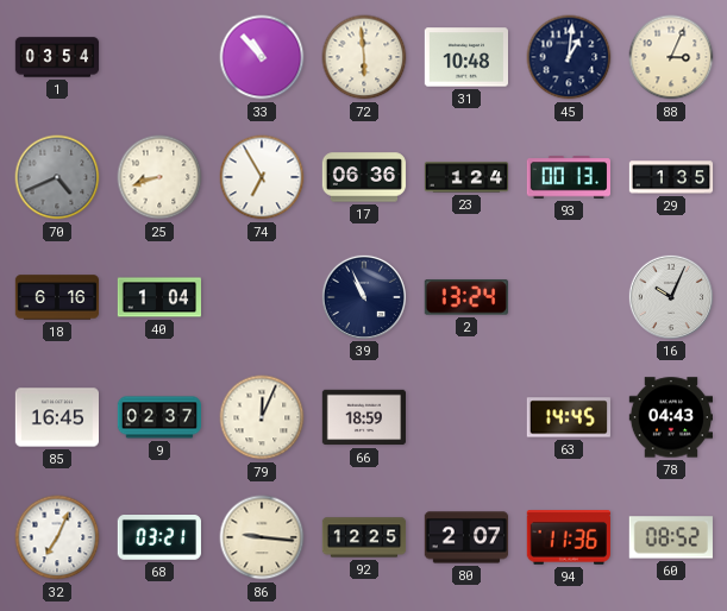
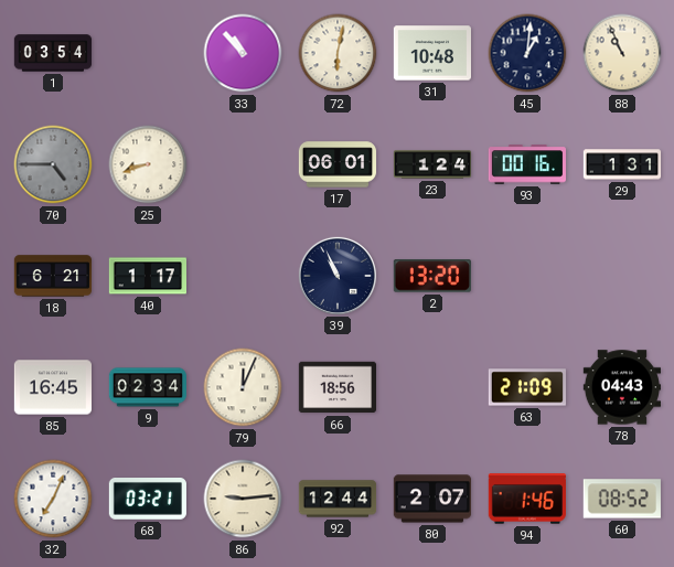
72: 5:59 -> 6:02 (338, 53)
88: 3:04 -> 10:56 (622, 53)
70: 4:41 -> 4:45 (53, 164)
74: 6:55 -> none (262, 177)
17: 06:36 -> 06:01 (338, 164)
93: 00:13 -> 00:16 (526, 164)
29: 1:35 -> 1:31 (622, 164)
18: 6:16 -> 6:21 (53, 276)
40: 1:04 -> 1:17 (147, 276)
2: 13:24 -> 13:20 (432, 276)
16: 10:04 -> none (670, 296)
9: 02:37 -> 02:34 (147, 387)
66: 18:59 -> 18:56 (336, 387)
63: 14:45 -> 21:09 (526, 387)
86: 9:16 -> 9:14 (243, 499)
92: 12:25 -> 12:44 (338, 499)
94: 11:36 -> 1:46 (527, 499)
